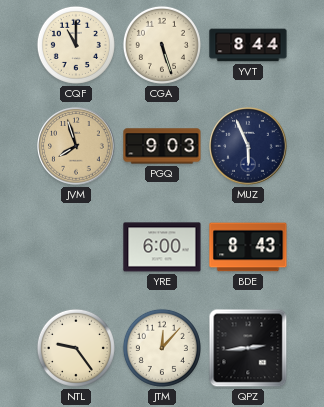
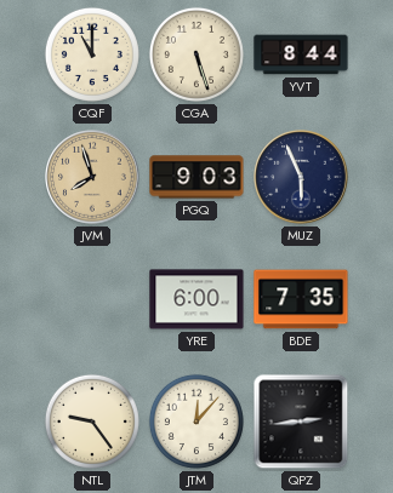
BDE: 8:43 -> 7:35 (301, 299)
